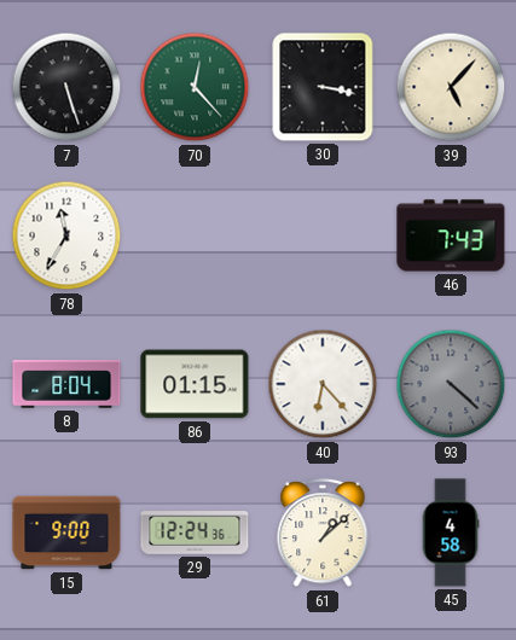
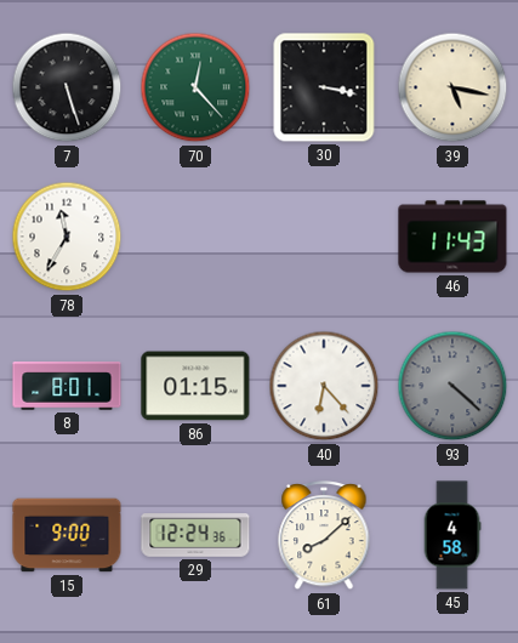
39: 5:07 -> 5:17 (452, 87)
46: 7:43 -> 11:43 (452, 237)
8: 8:04 -> 8:01 (67, 386)
61: 1:08 -> 8:08 (324, 536)
